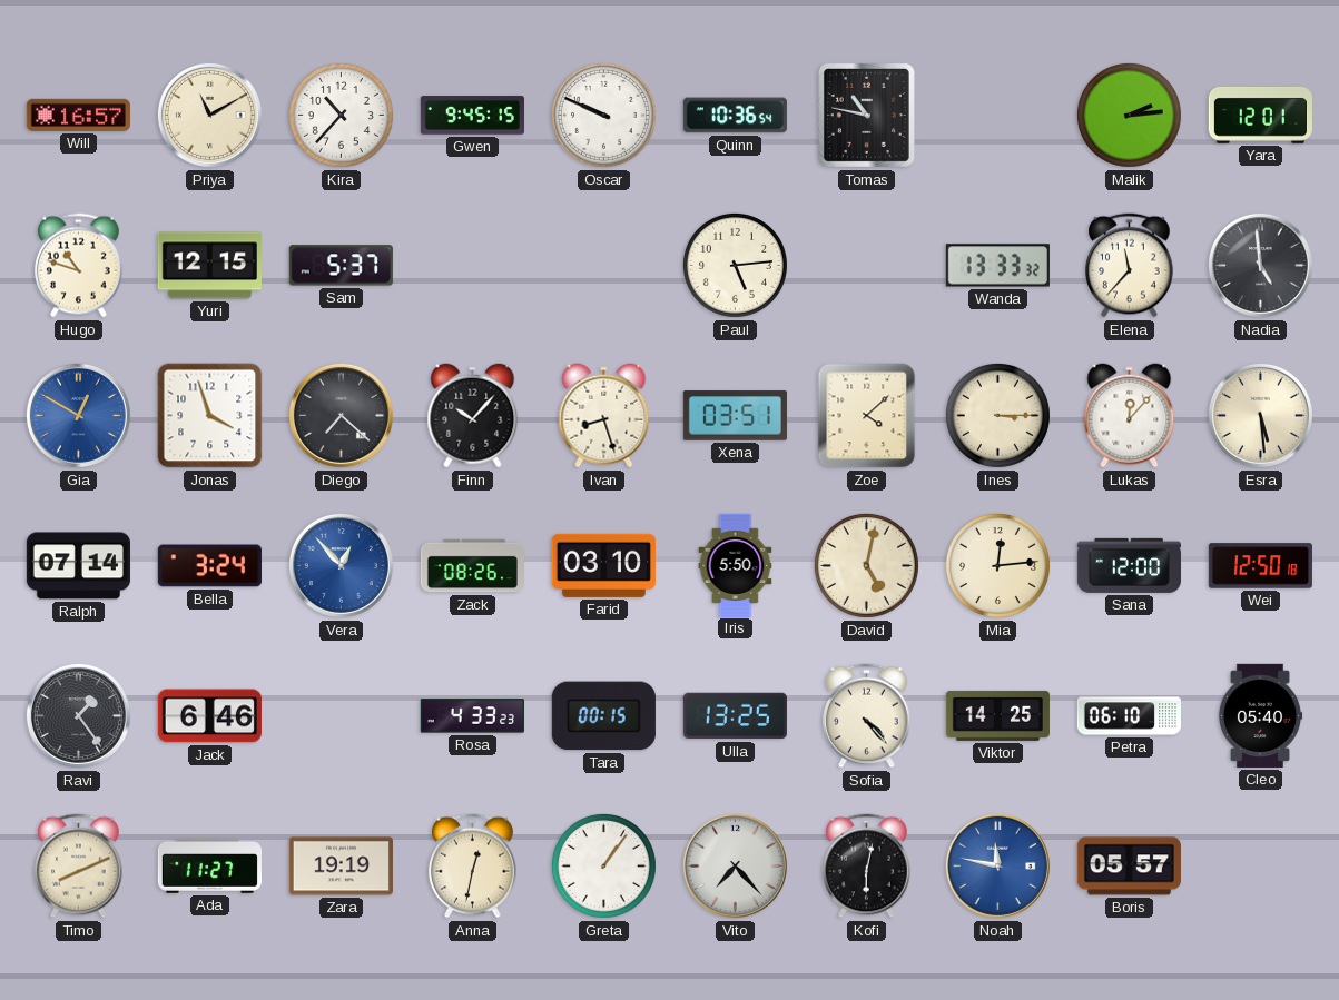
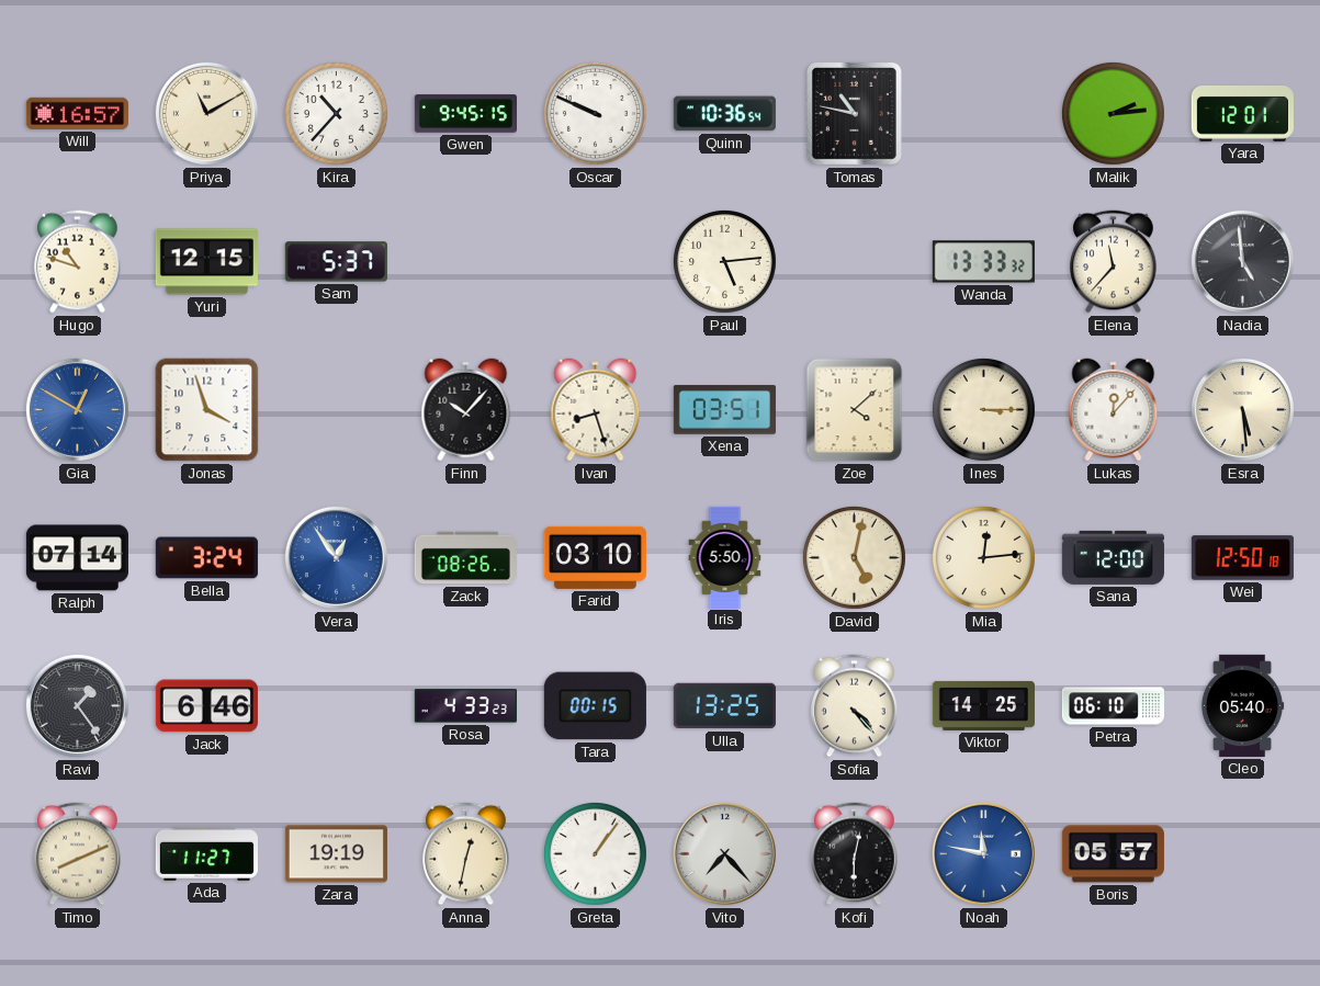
Diego: 7:22 -> none (341, 415)
Vera: 12:53 -> 12:54 (336, 557)
